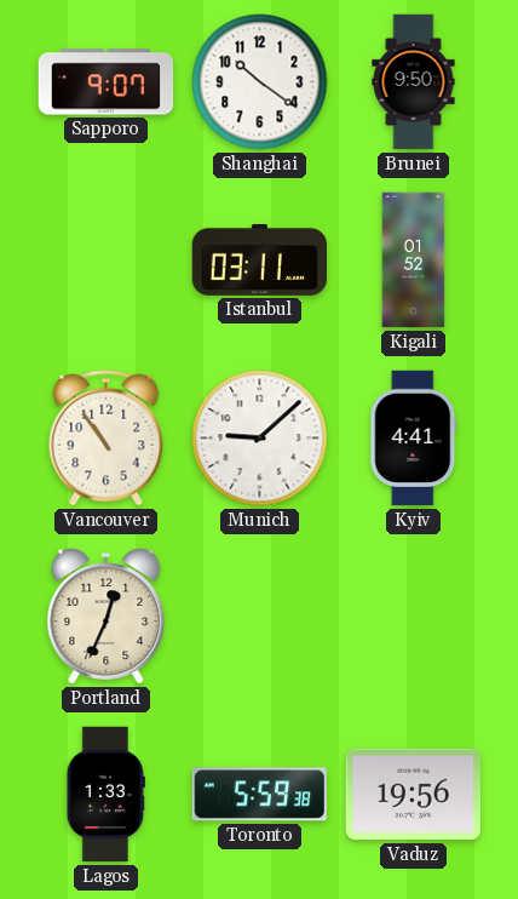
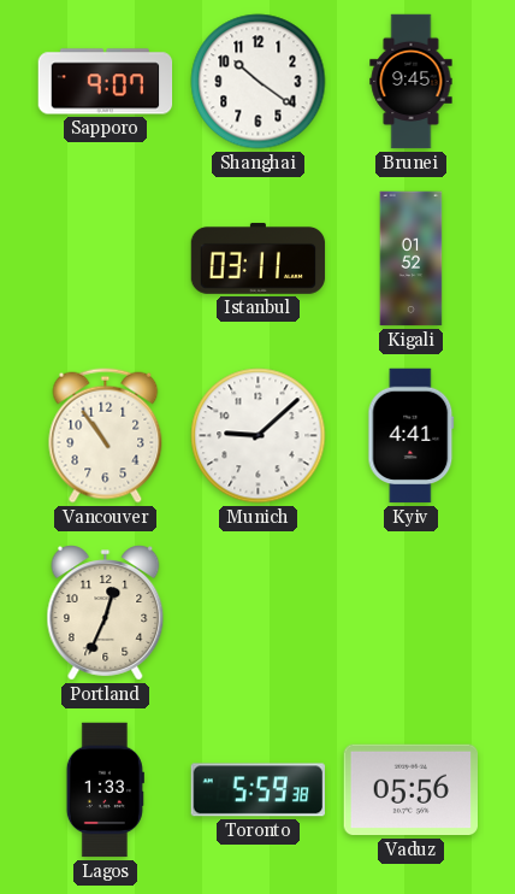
Brunei: 9:50 -> 9:45 (412, 82)
Vaduz: 19:56 -> 05:56 (410, 790)
